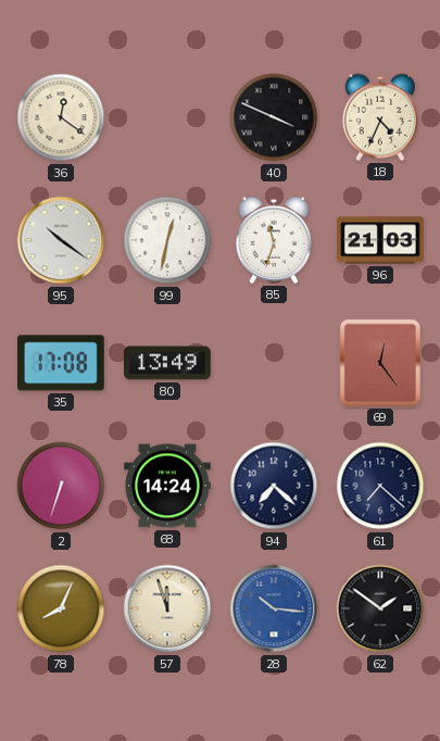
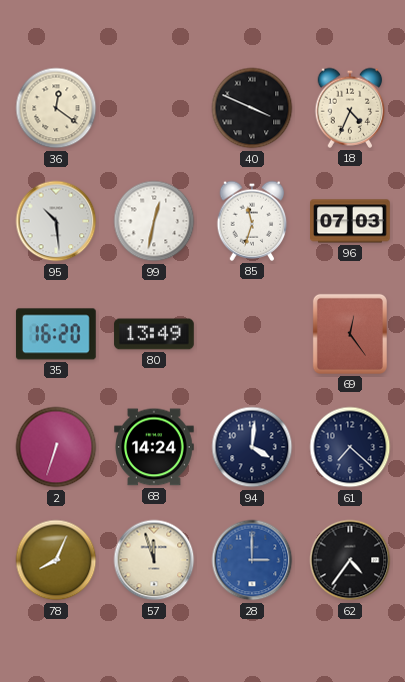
95: 10:21 -> 10:29 (56, 221)
96: 21:03 -> 07:03 (350, 221)
35: 17:08 -> 16:20 (56, 334)
94: 7:22 -> 4:01 (252, 447)
28: 10:16 -> 3:00 (252, 560)
62: 1:51 -> 4:36 (350, 560)
